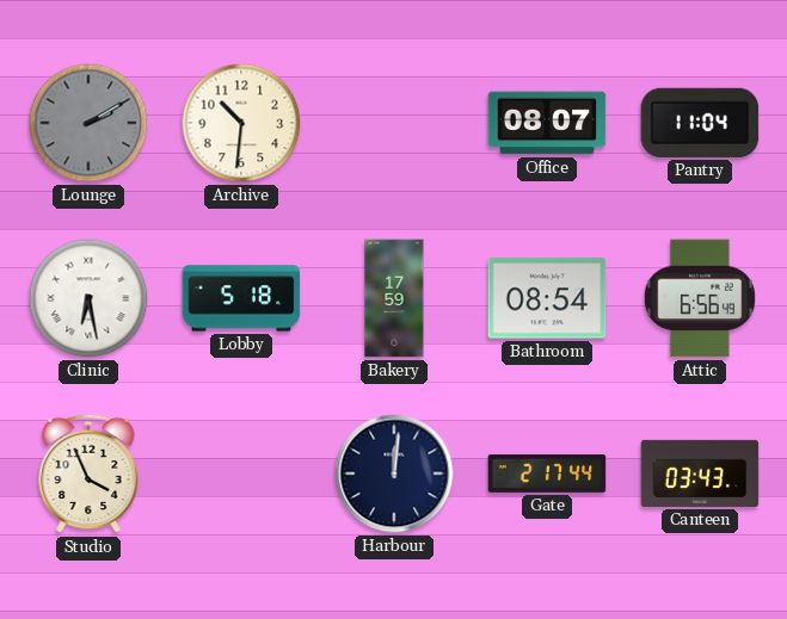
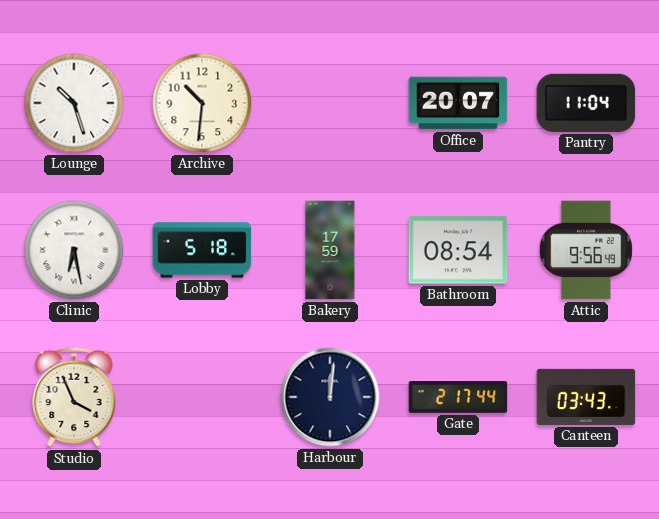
Lounge: 2:10 -> 10:27 (74, 103)
Lounge dial: grey -> white (74, 103)
Office: 08:07 -> 20:07 (458, 103)
Attic: 6:56 -> 9:56 (586, 250)
